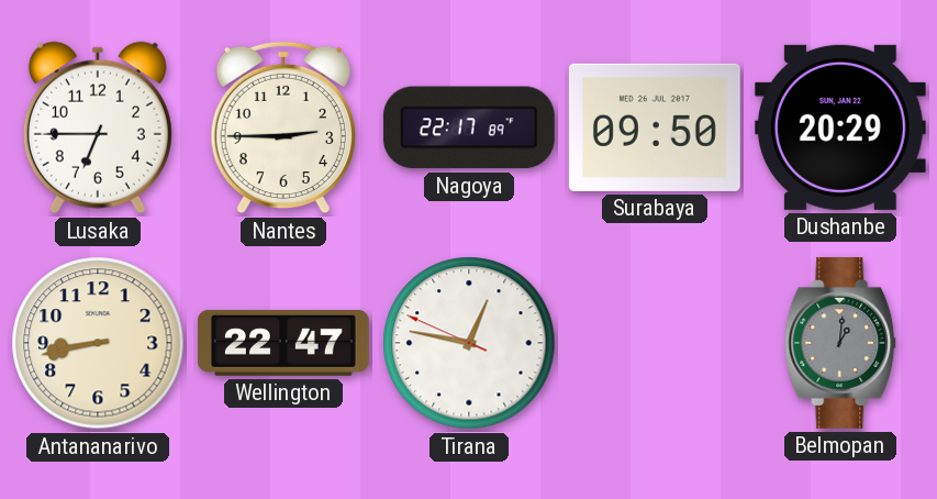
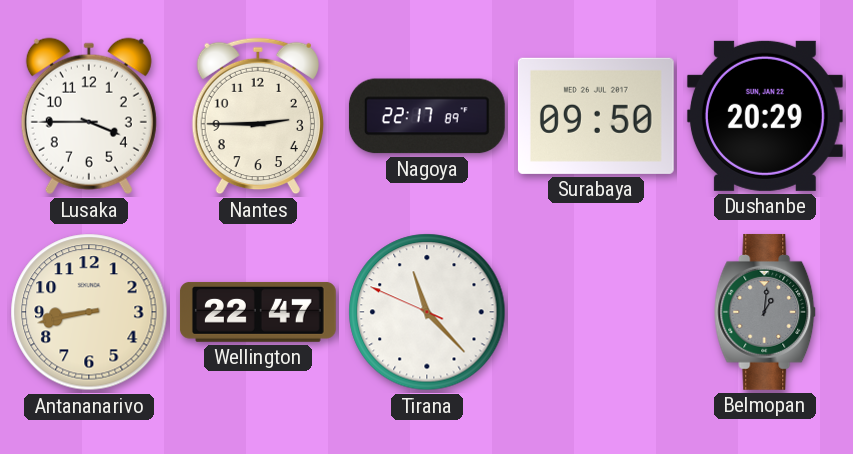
Lusaka: 6:45 -> 3:45 (89, 116)
Tirana: 12:46 -> 11:22 (427, 312)
